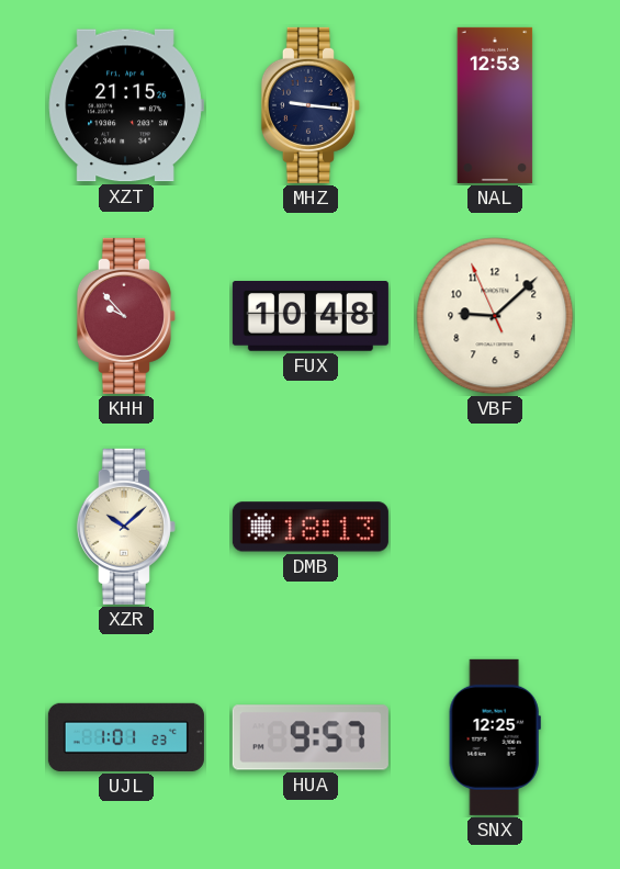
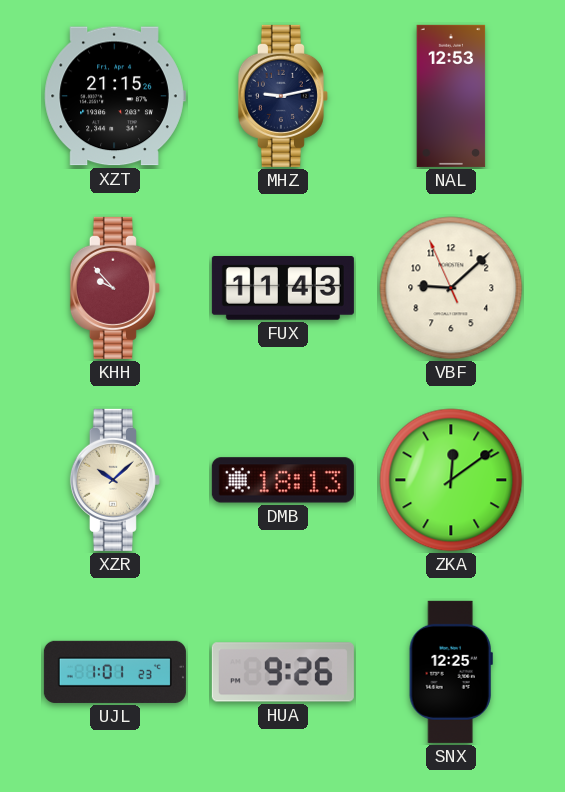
MHZ: 9:16 -> 9:13 (283, 96)
FUX: 10:48 -> 11:43 (283, 288)
ZKA: none -> 12:09 (451, 480)
HUA: 9:57 -> 9:26 (283, 672)
